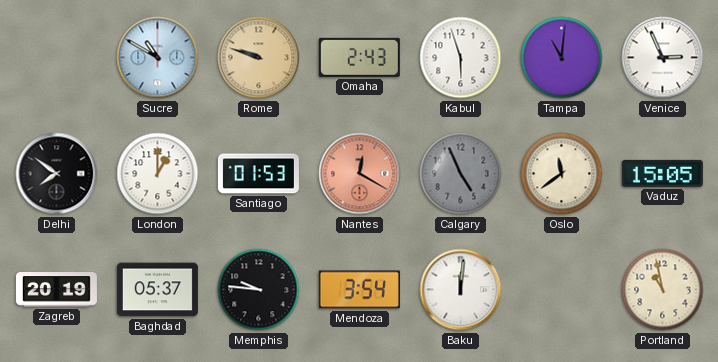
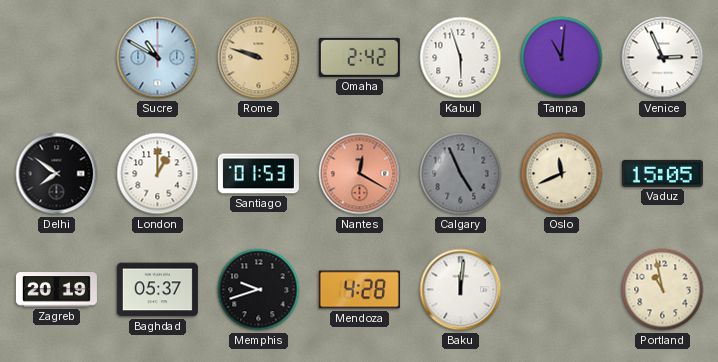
Omaha: 2:43 -> 2:42 (359, 57)
Oslo: 11:39 -> 11:41 (562, 174)
Memphis: 9:46 -> 9:42 (259, 290)
Mendoza: 3:54 -> 4:28 (359, 290)
